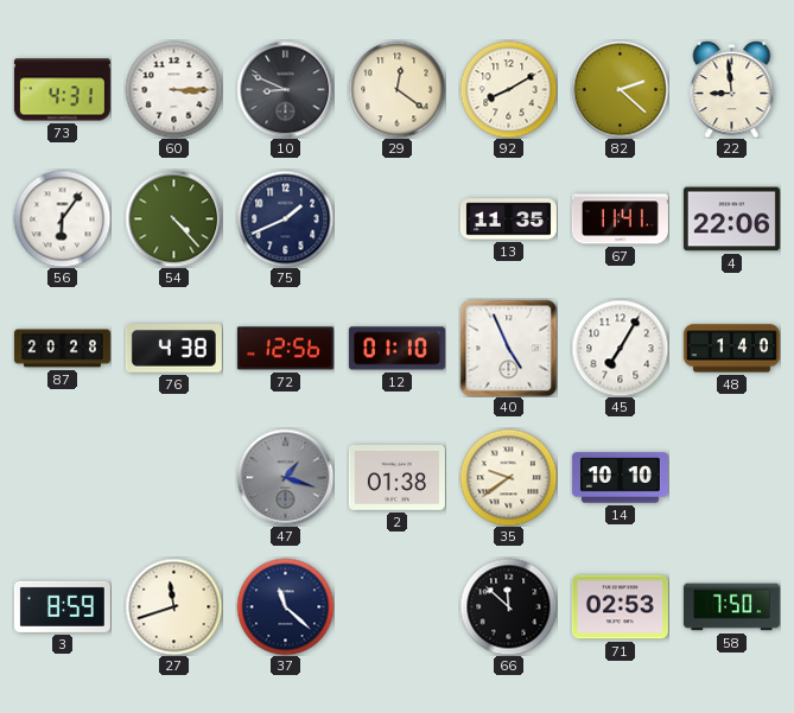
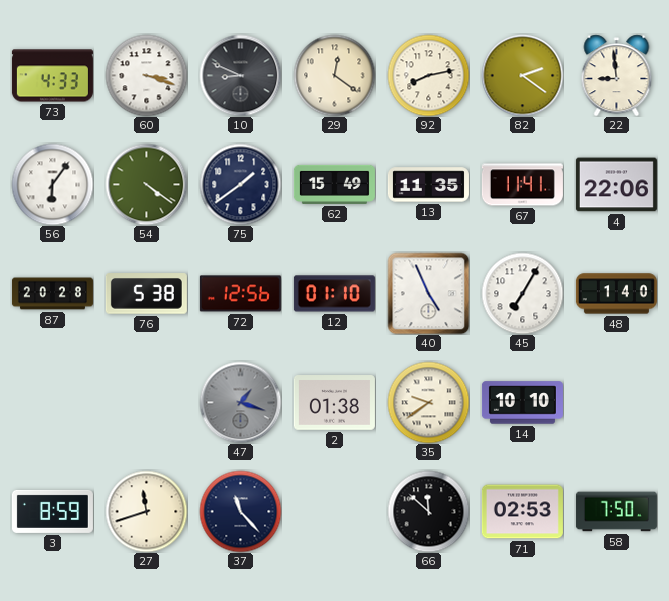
73: 4:31 -> 4:33 (52, 76)
60: 3:15 -> 3:18 (146, 75)
92: 8:10 -> 8:13 (428, 75)
82: 2:22 -> 2:21 (522, 75)
54: 4:23 -> 4:21 (146, 184)
75: 1:41 -> 1:39 (240, 184)
62: none -> 15:49 (334, 184)
76: 4:38 -> 5:38 (146, 294)
37: 11:22 -> 11:23 (240, 511)
